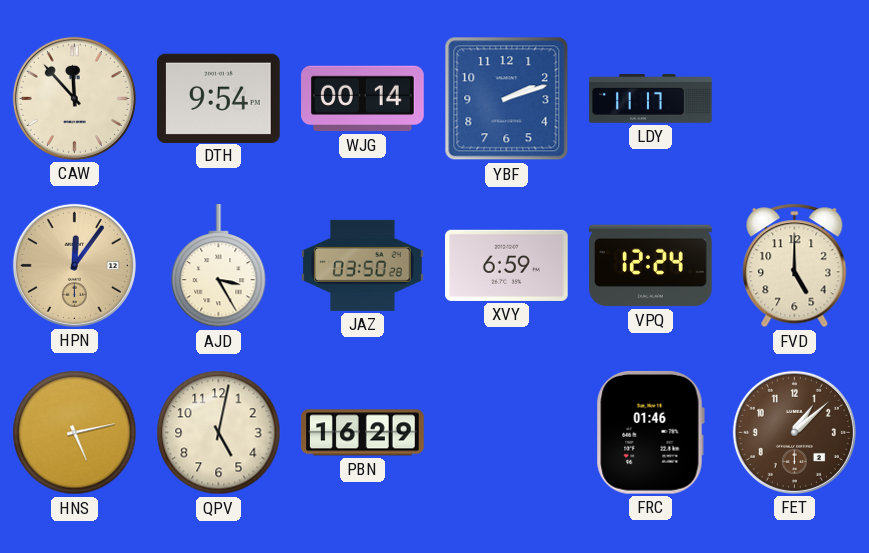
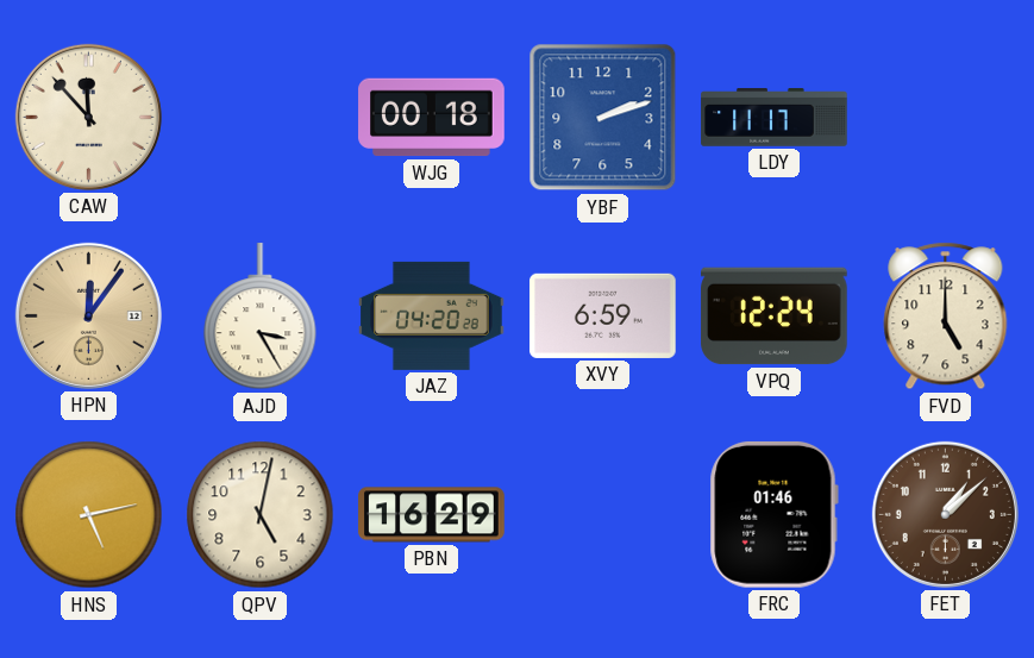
DTH: 9:54 -> none (219, 98)
WJG: 00:14 -> 00:18 (432, 118)
JAZ: 03:50 -> 04:20 (432, 315)
